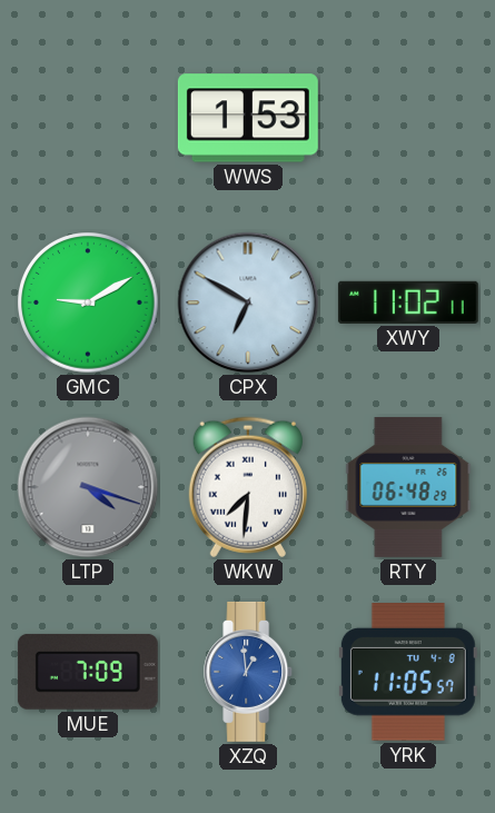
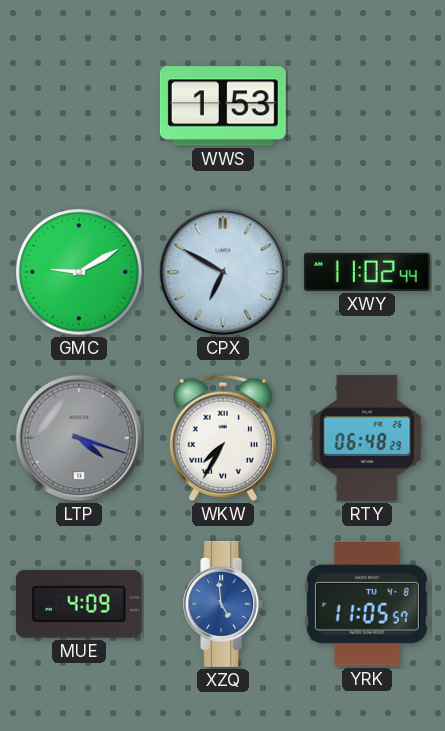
XWY: 11:02:11 -> 11:02:44 (367, 272)
WKW: 7:31 -> 7:35 (223, 438)
MUE: 7:09 -> 4:09 (79, 604)
XZQ: 12:59 -> 4:59 (224, 604)
